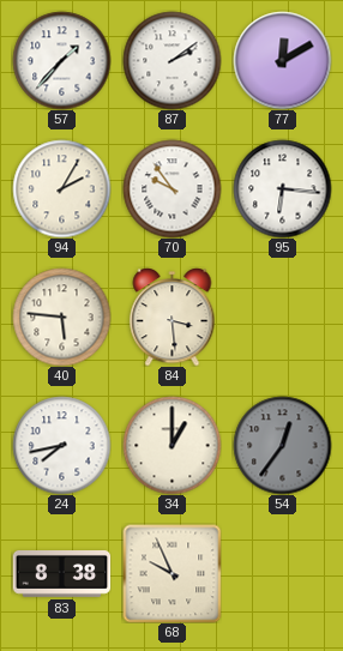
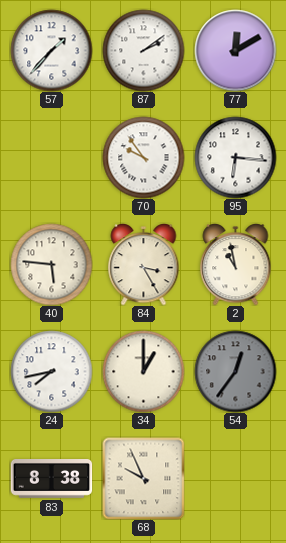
94: 2:05 -> none (61, 188)
84: 3:29 -> 3:25 (144, 265)
2: none -> 10:58 (236, 265)
